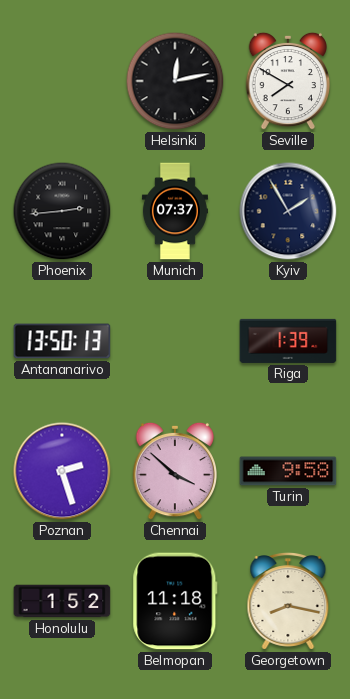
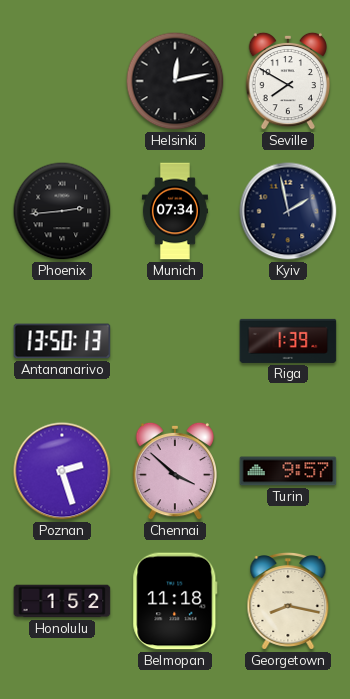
Munich: 07:37 -> 07:34 (175, 211)
Kyiv: 1:55 -> 1:58 (288, 211)
Turin: 9:58 -> 9:57 (288, 471)
